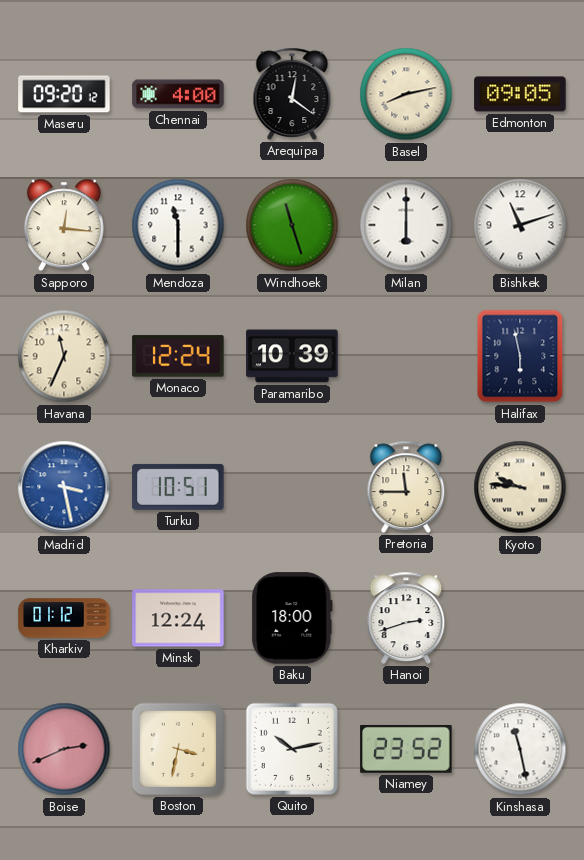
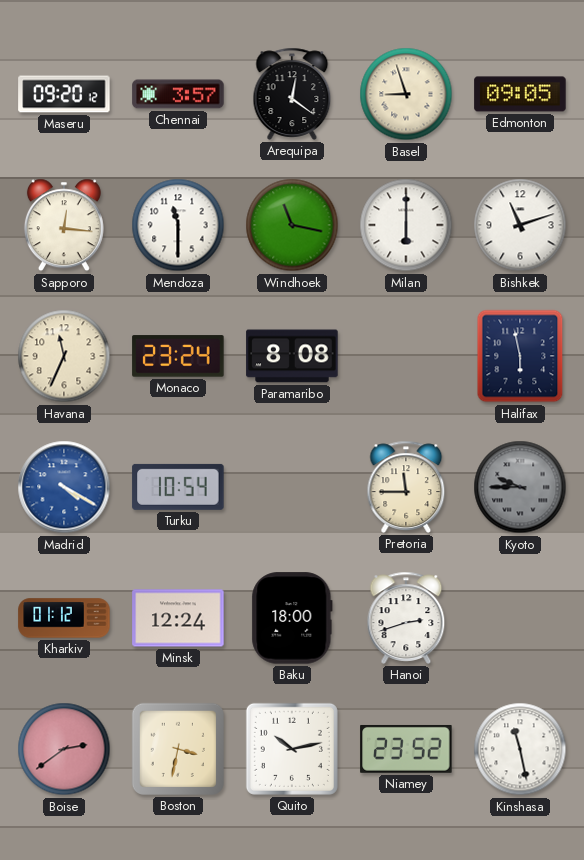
Chennai: 4:00 -> 3:57 (178, 94)
Basel: 8:13 -> 8:57 (406, 94)
Windhoek: 11:27 -> 11:17 (292, 225)
Monaco: 12:24 -> 23:24 (178, 356)
Paramaribo: 10:39 -> 8:08 (292, 356)
Madrid: 3:28 -> 4:20 (64, 487)
Turku: 10:51 -> 10:54 (178, 487)
Kyoto: 9:46 -> 9:45 (520, 487)
Kyoto dial: cream -> grey (520, 487)
Boise: 2:41 -> 2:39 (64, 749)
